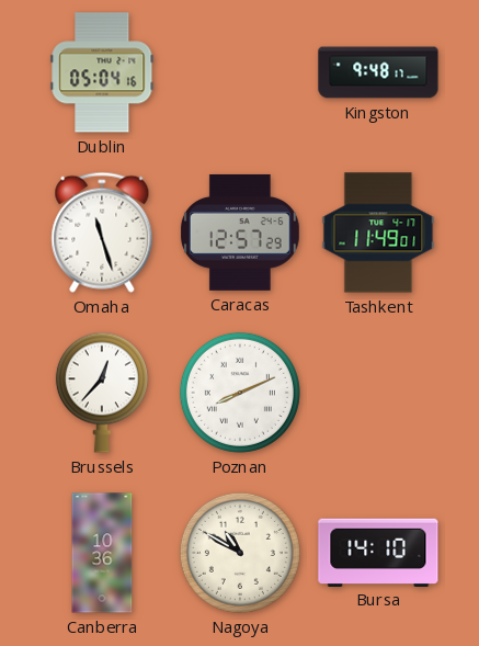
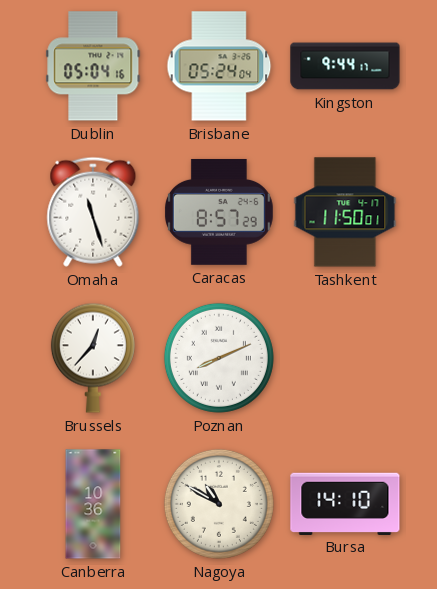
Brisbane: none -> 05:24 (219, 66)
Kingston: 9:48 -> 9:44 (345, 66)
Caracas: 12:57 -> 8:57 (219, 212)
Tashkent: 11:49 -> 11:50 (345, 212)
